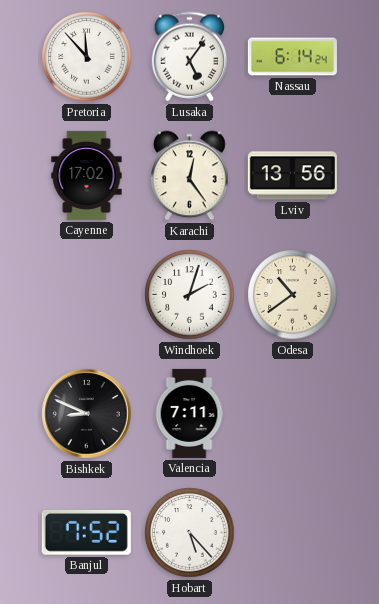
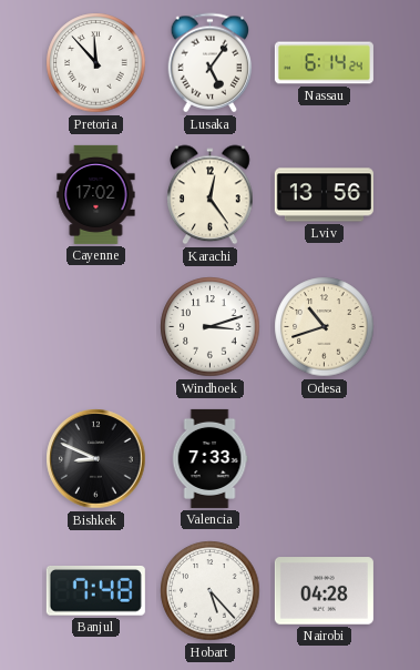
Windhoek: 2:03 -> 3:12 (211, 327)
Odesa: 10:39 -> 10:42 (325, 327)
Valencia: 7:11 -> 7:33 (209, 458)
Banjul: 7:52 -> 7:48 (95, 591)
Nairobi: none -> 04:28 (324, 591)
